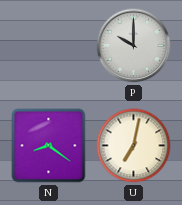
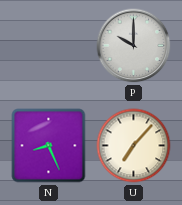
N: 8:21 -> 8:26 (49, 146)
U: 7:02 -> 7:07 (134, 146)
